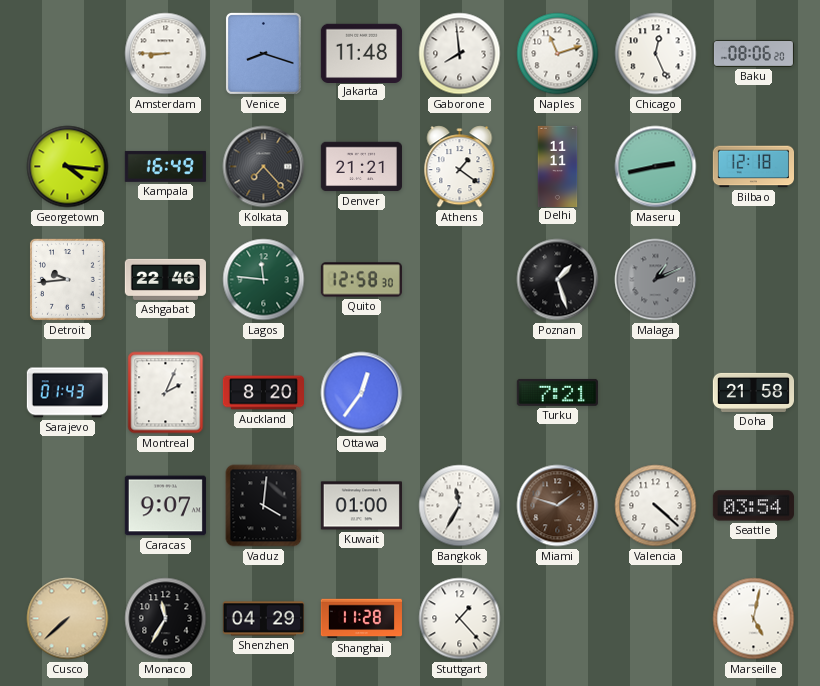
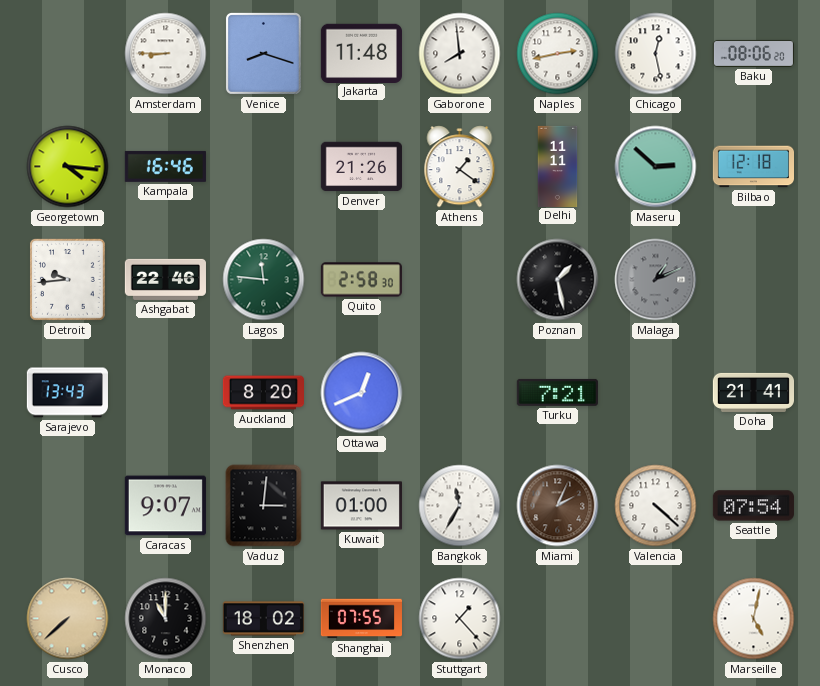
Naples: 11:12 -> 2:43 (558, 54)
Chicago: 12:26 -> 12:28 (656, 54)
Kampala: 16:49 -> 16:46 (165, 166)
Kolkata: 7:23 -> none (264, 167)
Denver: 21:21 -> 21:26 (361, 167)
Maseru: 2:43 -> 2:52 (656, 167)
Quito: 12:58 -> 2:58 (361, 280)
Poznan: 1:27 -> 1:28 (558, 280)
Sarajevo: 01:43 -> 13:43 (67, 393)
Montreal: 2:04 -> none (166, 393)
Ottawa: 12:36 -> 12:41 (362, 393)
Doha: 21:58 -> 21:41 (753, 392)
Vaduz: 4:01 -> 3:01 (264, 506)
Miami: 1:48 -> 2:04 (558, 506)
Seattle: 03:54 -> 07:54 (753, 506)
Monaco: 11:35 -> 11:00 (166, 619)
Shenzhen: 04:29 -> 18:02 (263, 619)
Shanghai: 11:28 -> 07:55 (361, 619)
